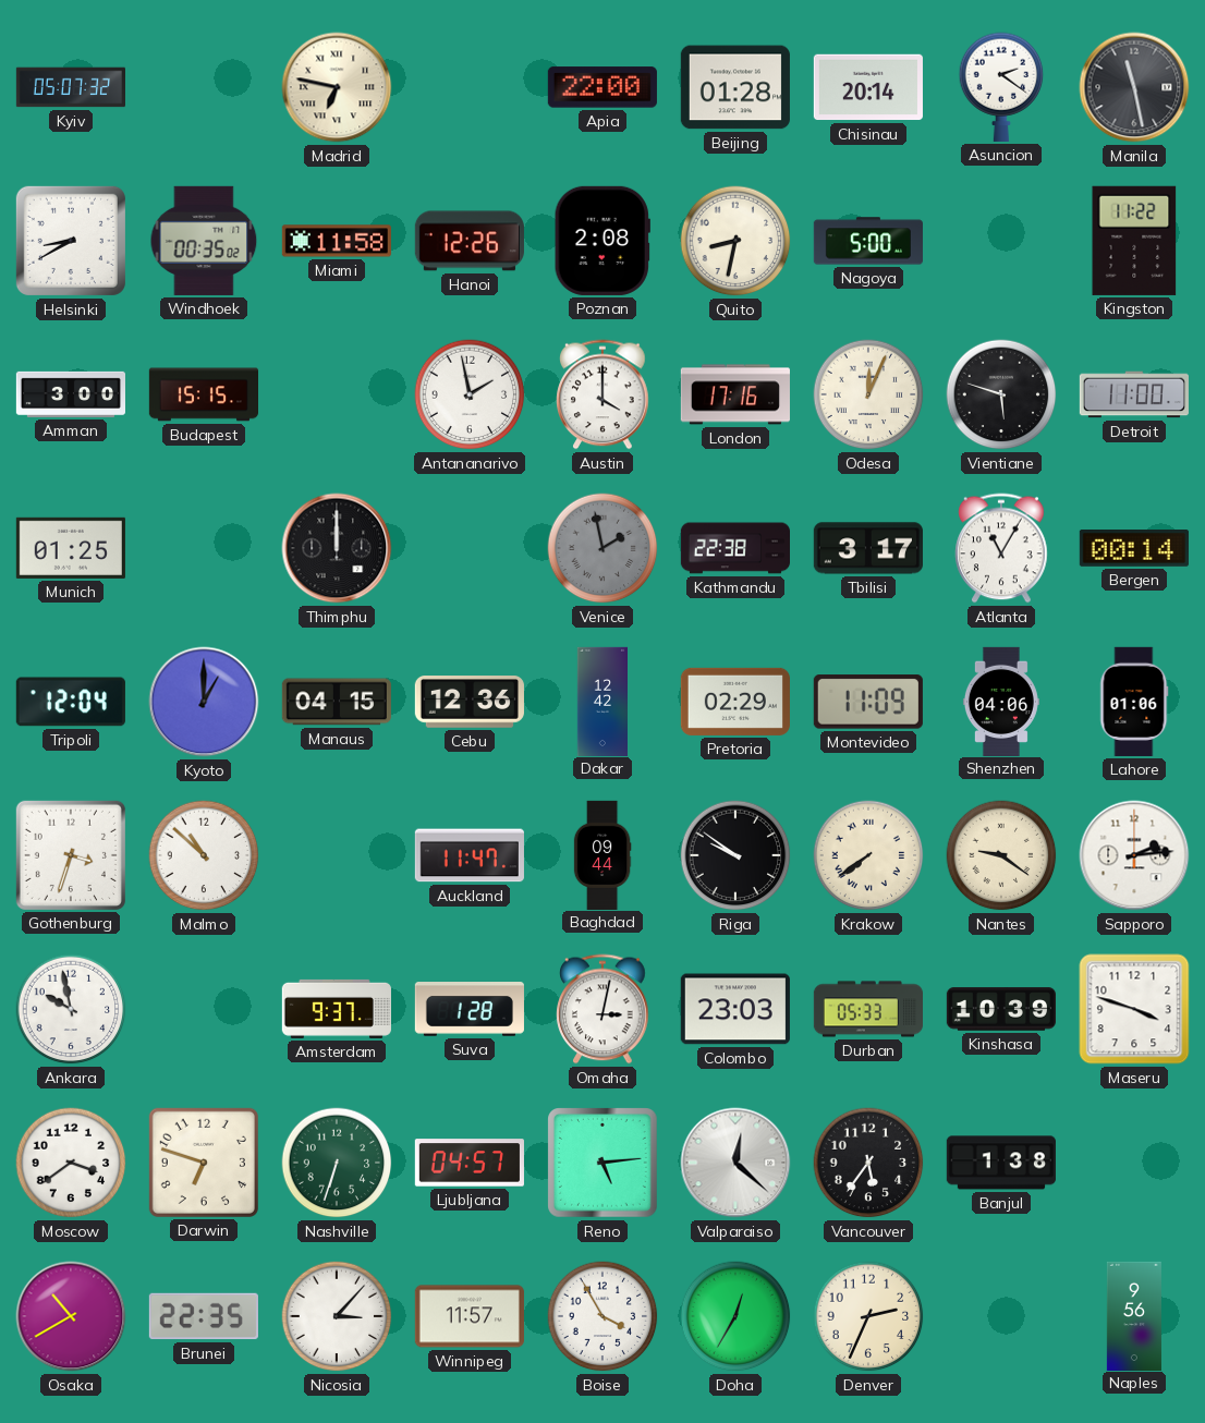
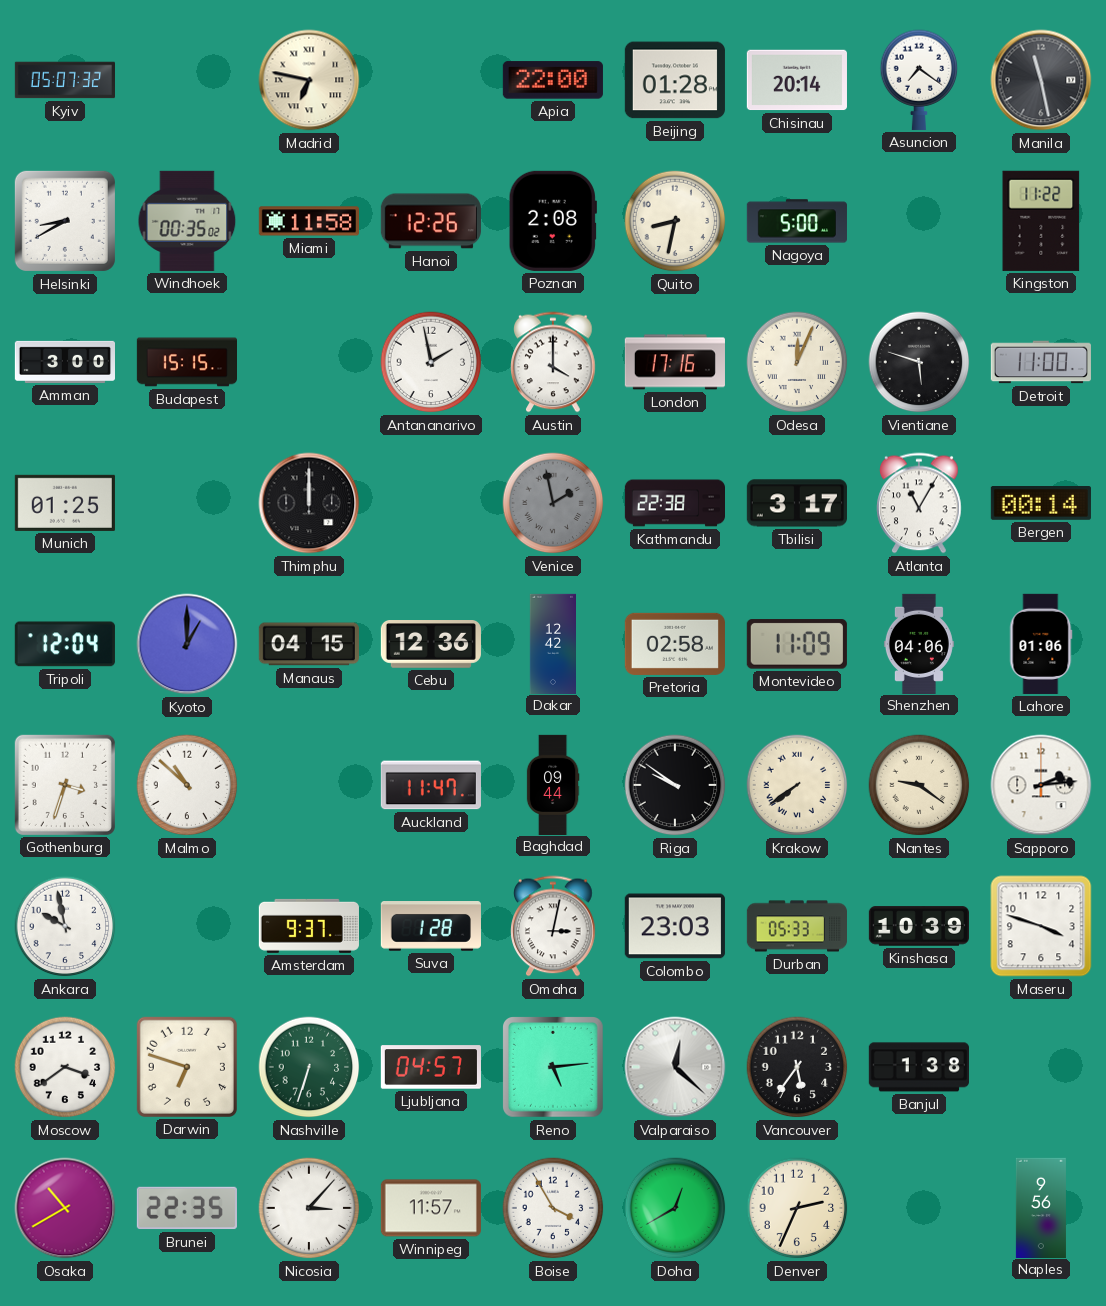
Asuncion: 2:21 -> 7:21 (919, 80)
Pretoria: 02:29 -> 02:58 (675, 644)
Doha: 12:35 -> 12:40 (675, 1208)
